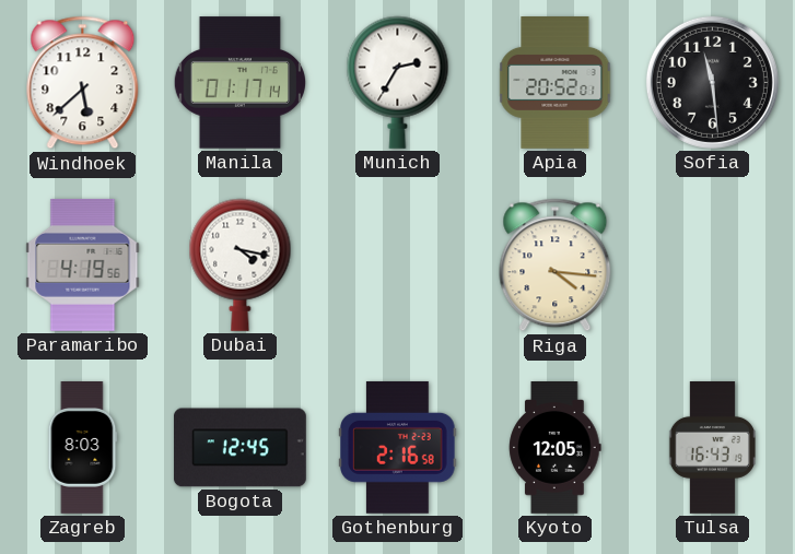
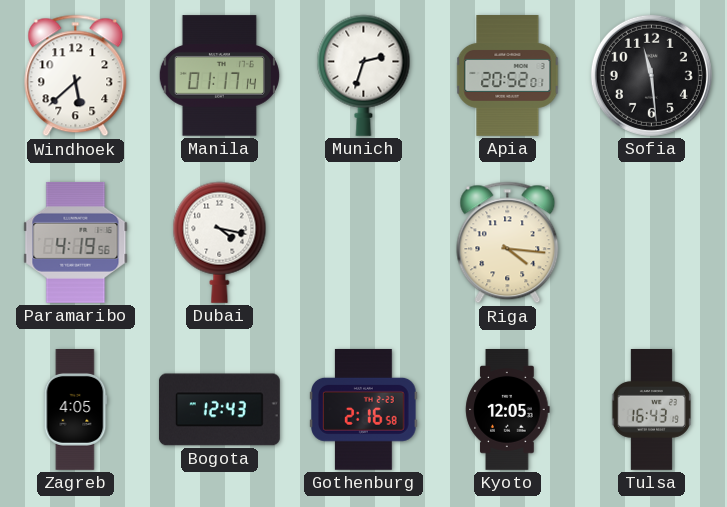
Munich: 2:35 -> 2:33 (364, 75)
Zagreb: 8:03 -> 4:05 (76, 410)
Bogota: 12:45 -> 12:43 (219, 410)
